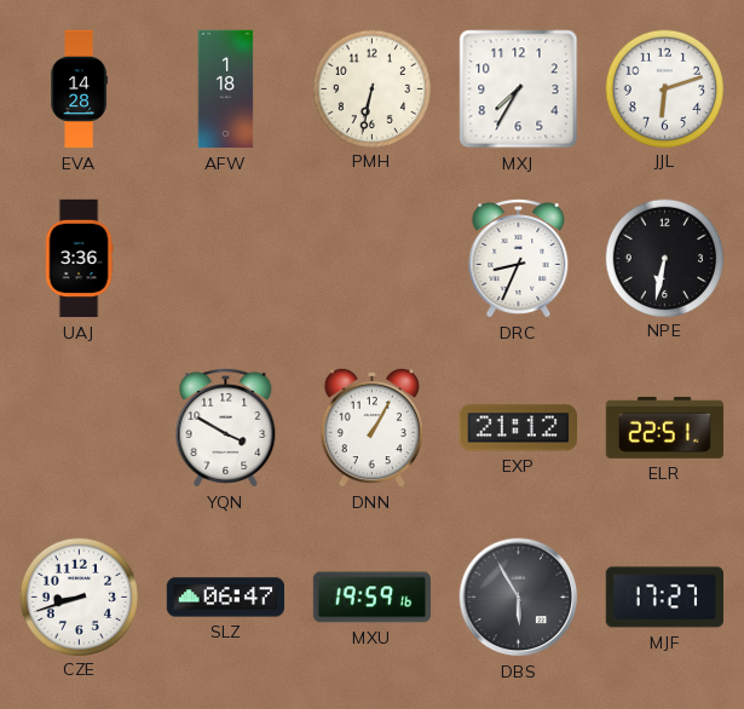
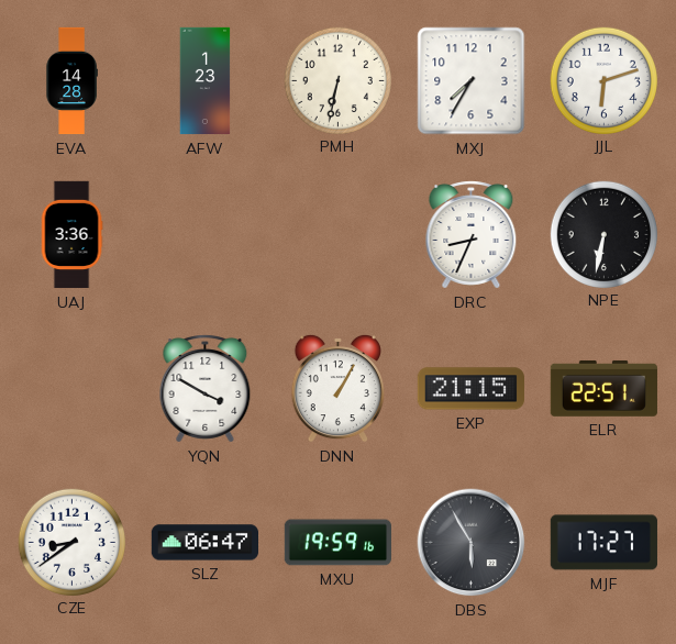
AFW: 1:18 -> 1:23 (206, 81)
EXP: 21:12 -> 21:15 (470, 389)
CZE: 8:42 -> 8:39 (71, 542)
